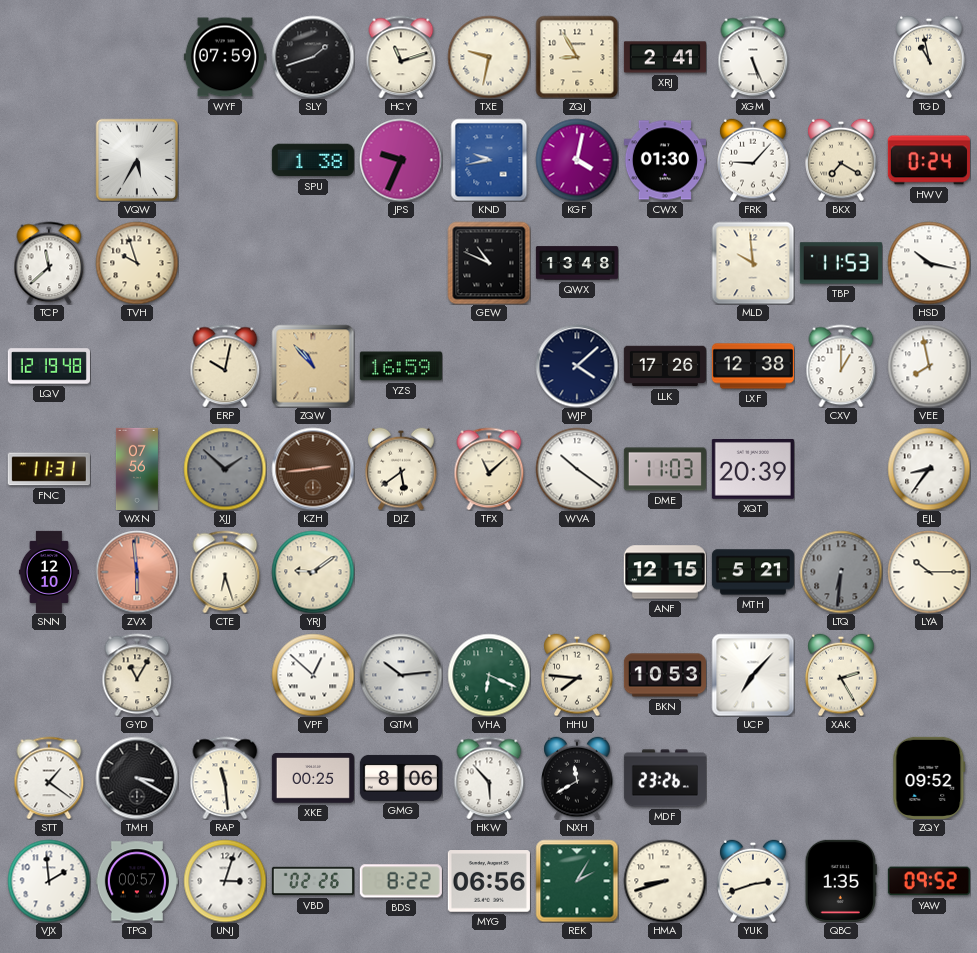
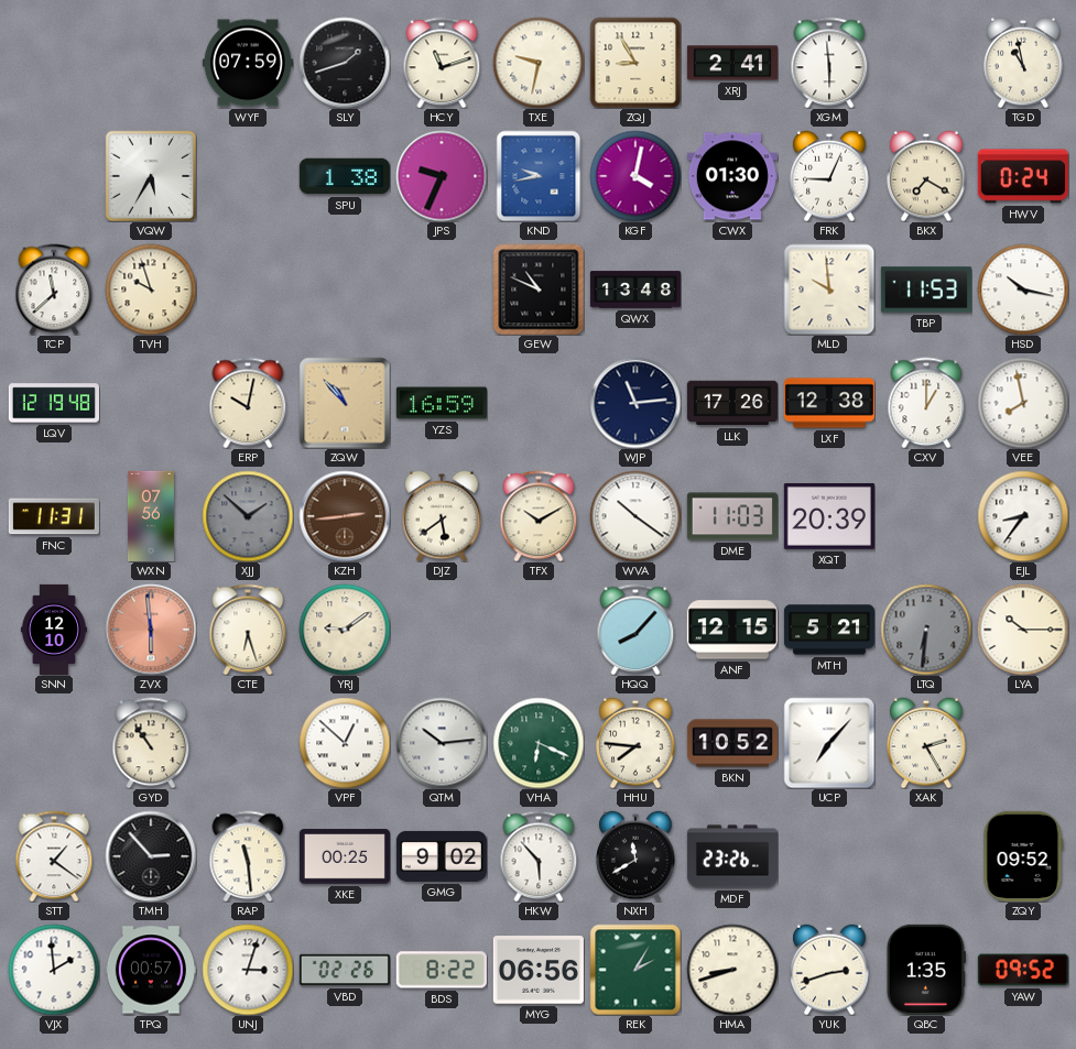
XGM: 5:26 -> 5:59 (829, 63)
FRK: 9:07 -> 9:04 (829, 176)
WJP: 4:08 -> 11:14 (635, 403)
TFX: 11:08 -> 10:10 (539, 516)
HQQ: none -> 8:07 (635, 630)
GYD: 11:05 -> 10:54 (151, 743)
BKN: 10:53 -> 10:52 (732, 743)
TMH: 3:20 -> 2:53 (151, 856)
GMG: 8:06 -> 9:02 (442, 856)
